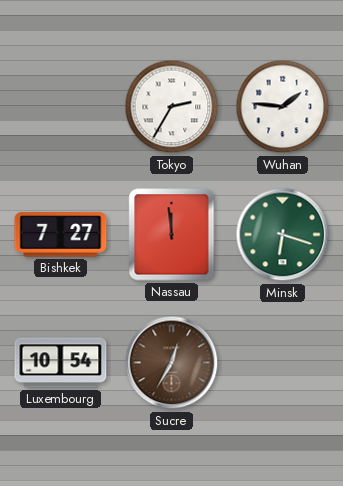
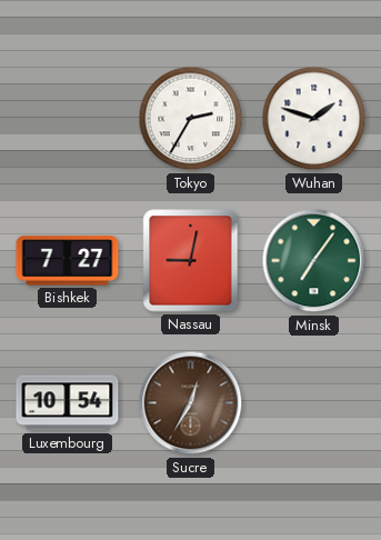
Wuhan: 1:46 -> 1:48 (314, 119)
Nassau: 11:59 -> 9:02 (191, 261)
Minsk: 6:18 -> 7:06 (314, 261)
